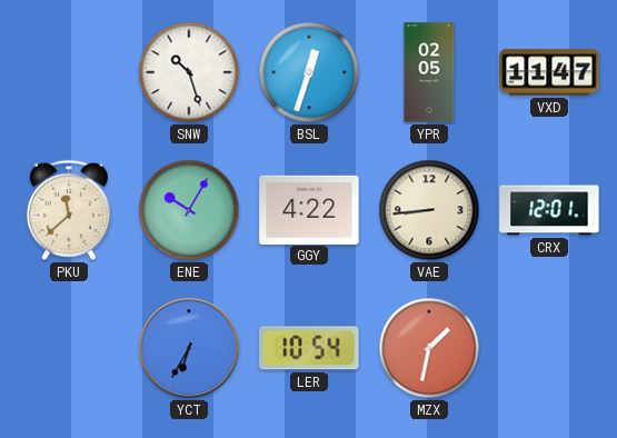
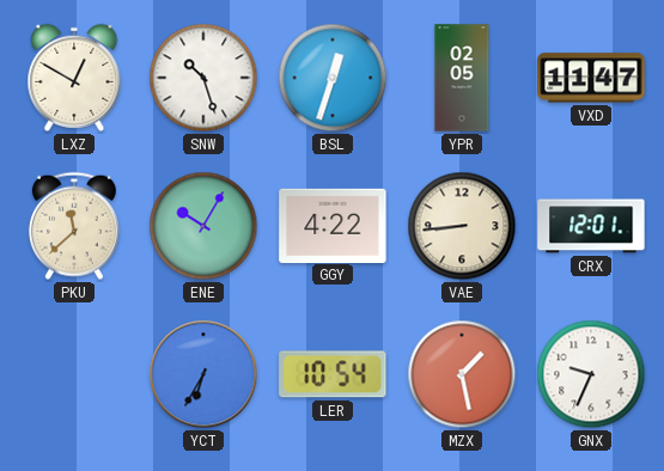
LXZ: none -> 12:50 (74, 78)
MZX: 1:32 -> 1:28 (462, 374)
GNX: none -> 9:34 (591, 374)
